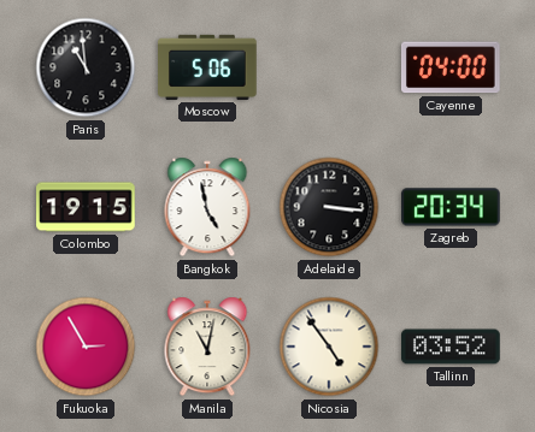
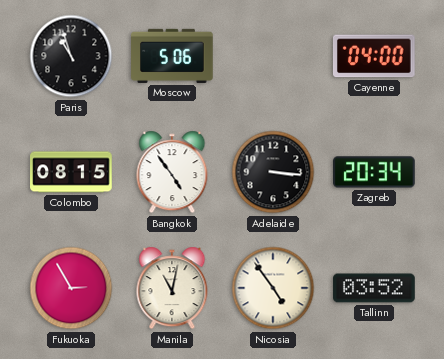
Paris: 10:59 -> 10:57 (71, 56)
Colombo: 19:15 -> 08:15 (71, 172)
Bangkok: 4:58 -> 4:54 (172, 172)
